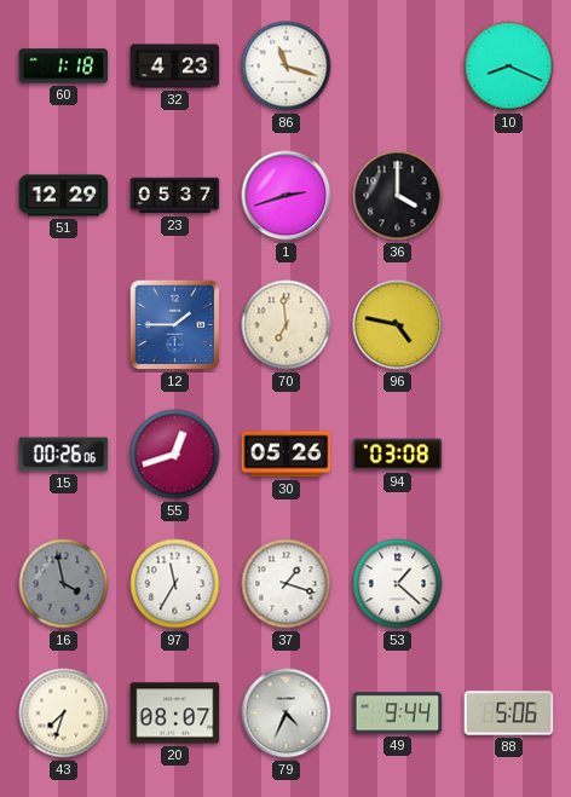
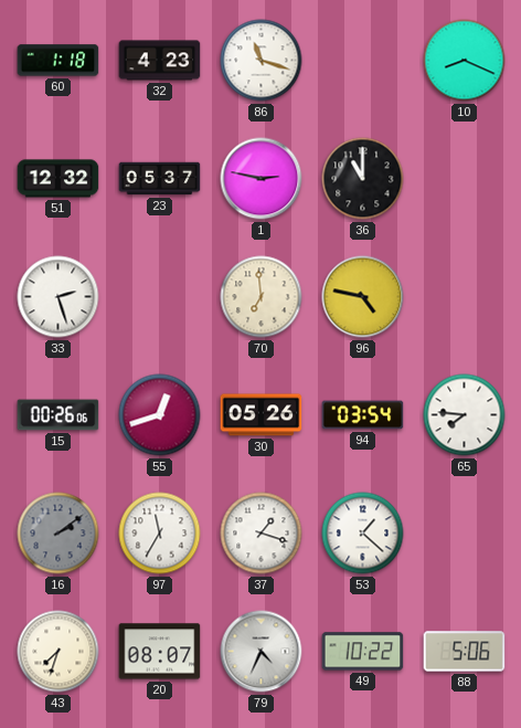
51: 12:29 -> 12:32 (59, 179)
1: 2:42 -> 2:47 (262, 179)
36: 4:00 -> 11:00 (363, 179)
33: none -> 2:27 (59, 297)
12: 1:45 -> none (175, 325)
94: 03:08 -> 03:54 (363, 415)
65: none -> 7:46 (465, 415)
16: 3:58 -> 2:09 (59, 534)
49: 9:44 -> 10:22 (363, 652)
